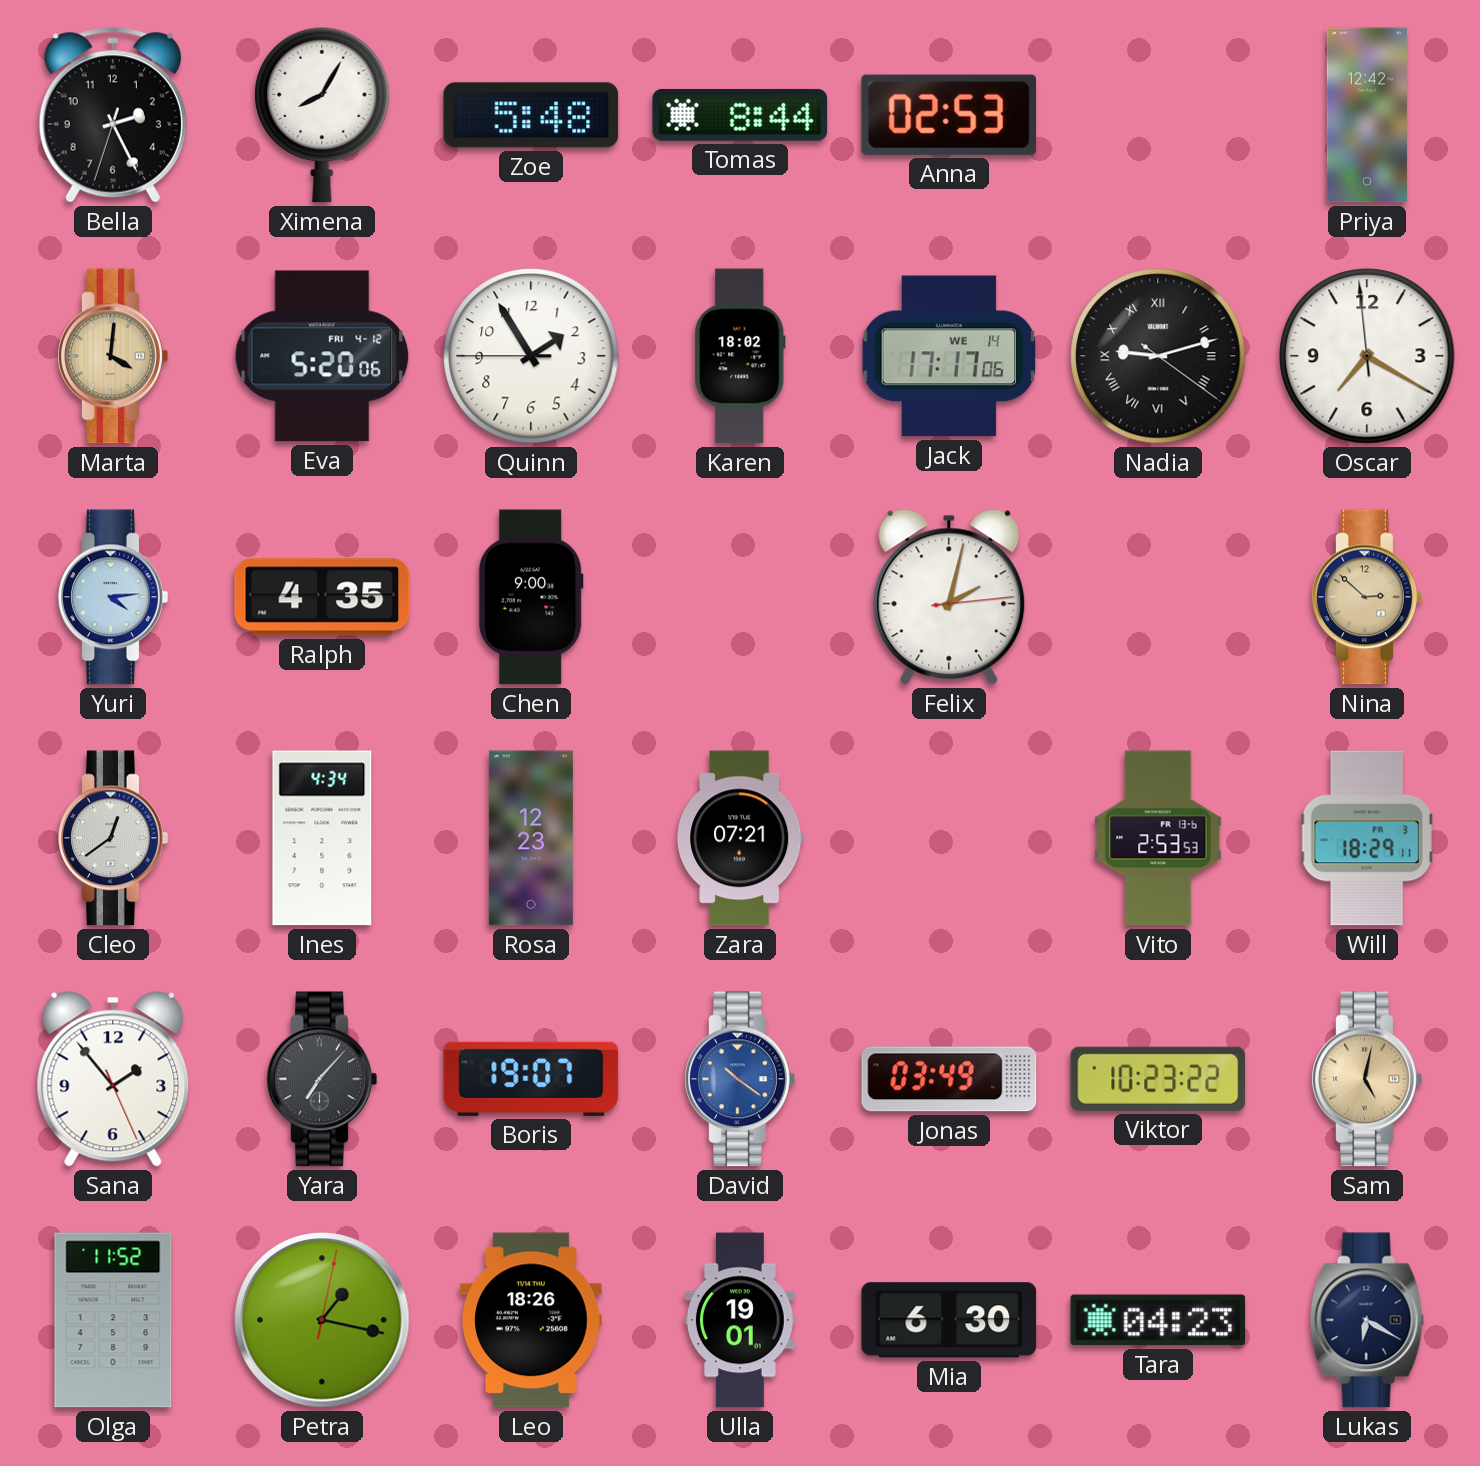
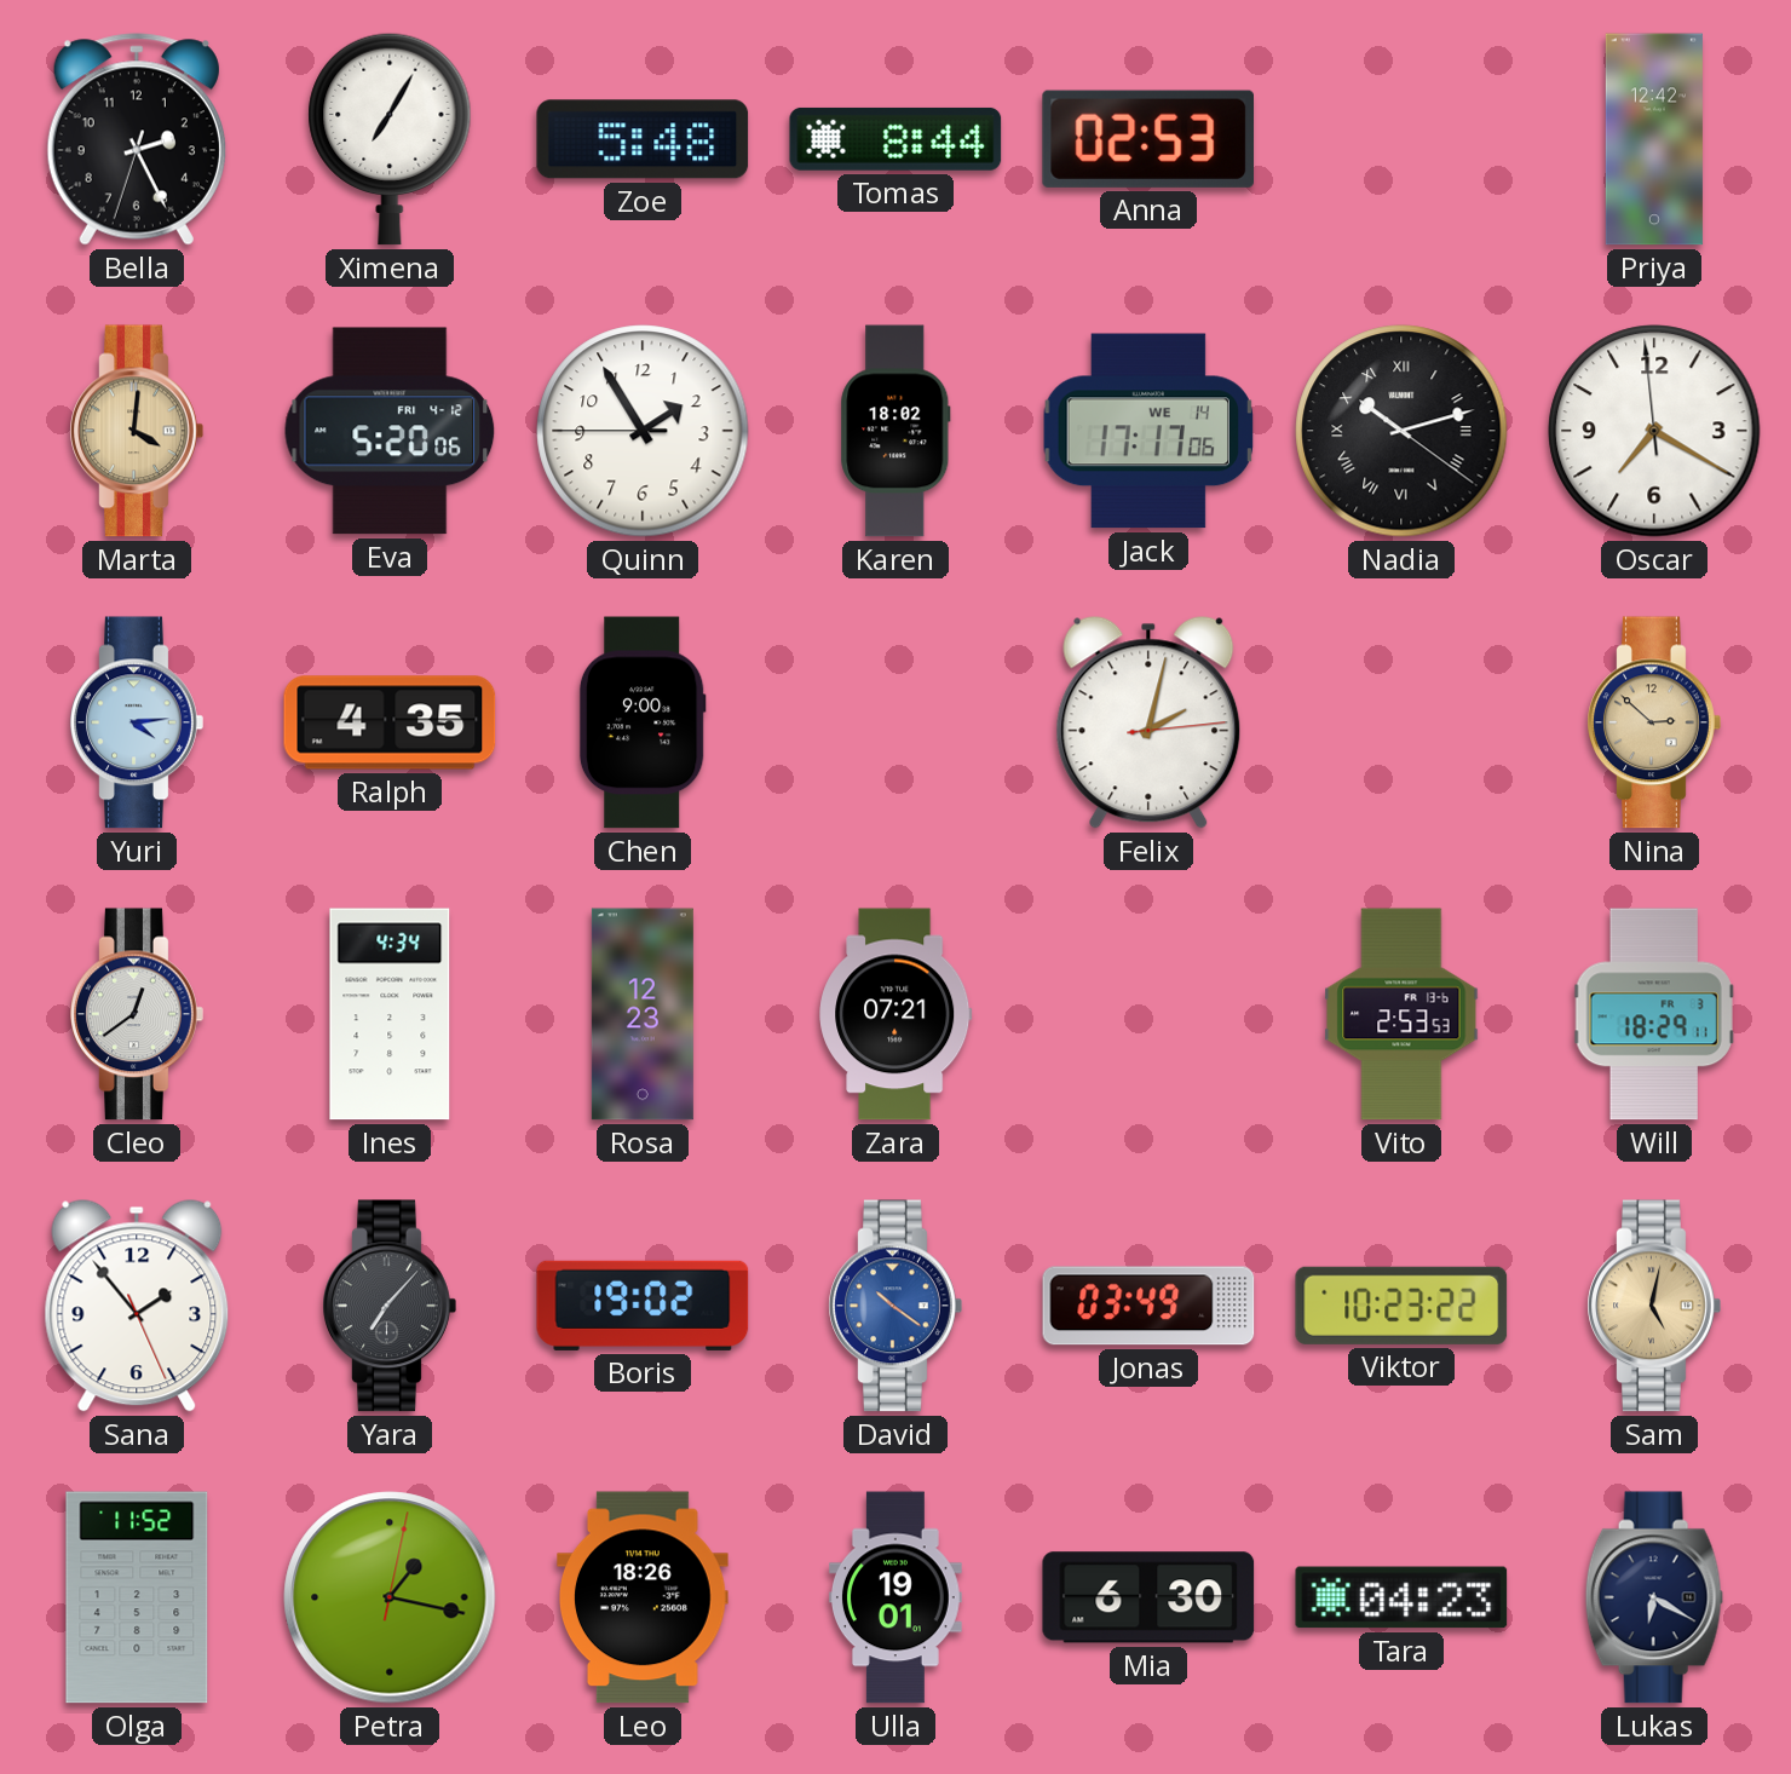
Ximena: 8:05 -> 7:05 (390, 139)
Nadia: 9:12 -> 10:12 (1401, 431)
Boris: 19:07 -> 19:02 (643, 1306)
